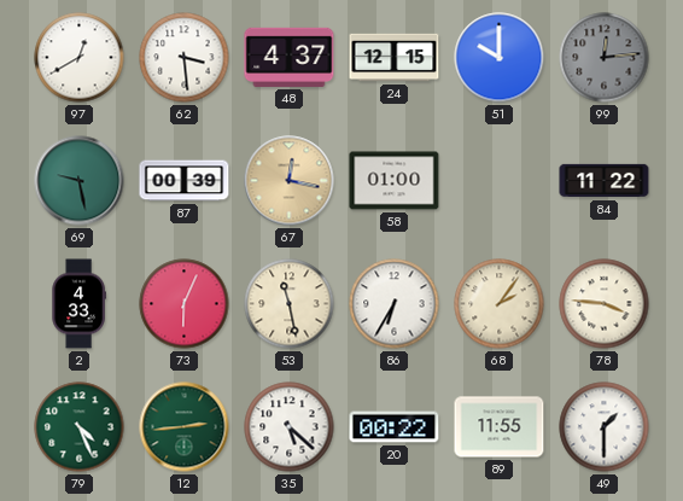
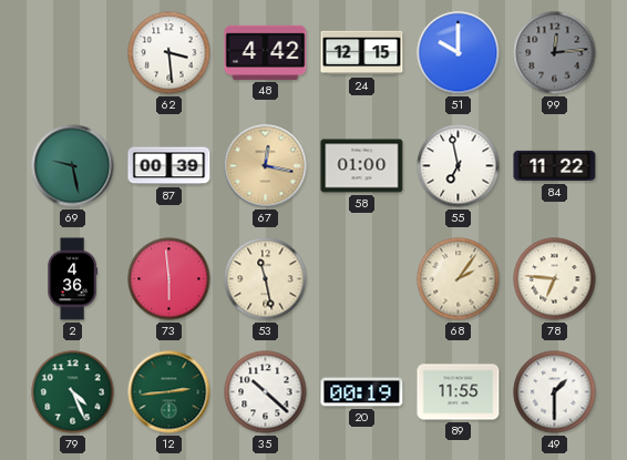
97: 12:40 -> none (80, 58)
48: 4:37 -> 4:42 (266, 52)
55: none -> 6:58 (459, 166)
2: 4:33 -> 4:36 (72, 279)
73: 6:04 -> 5:59 (169, 279)
86: 6:35 -> none (395, 304)
78: 3:46 -> 6:46 (555, 279)
35: 5:22 -> 10:22 (266, 392)
20: 00:22 -> 00:19 (362, 392)
